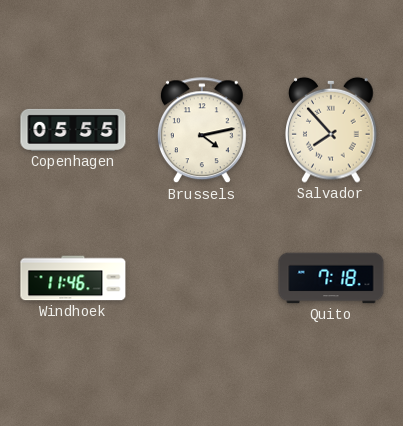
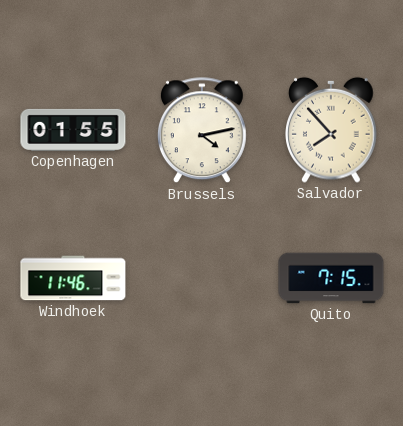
Copenhagen: 05:55 -> 01:55 (73, 130)
Quito: 7:18 -> 7:15 (331, 278)
